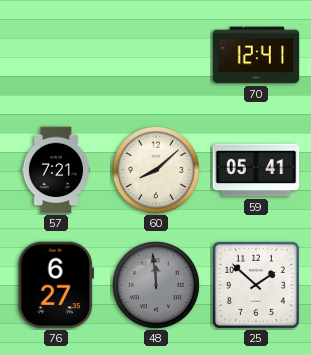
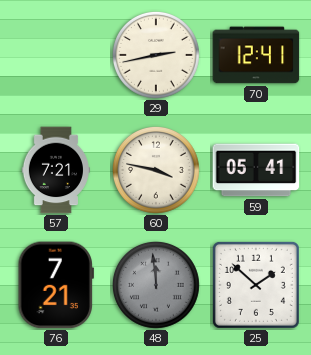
29: none -> 2:43 (156, 55)
60: 8:08 -> 3:47 (156, 170)
76: 6:27 -> 7:21 (55, 285)
